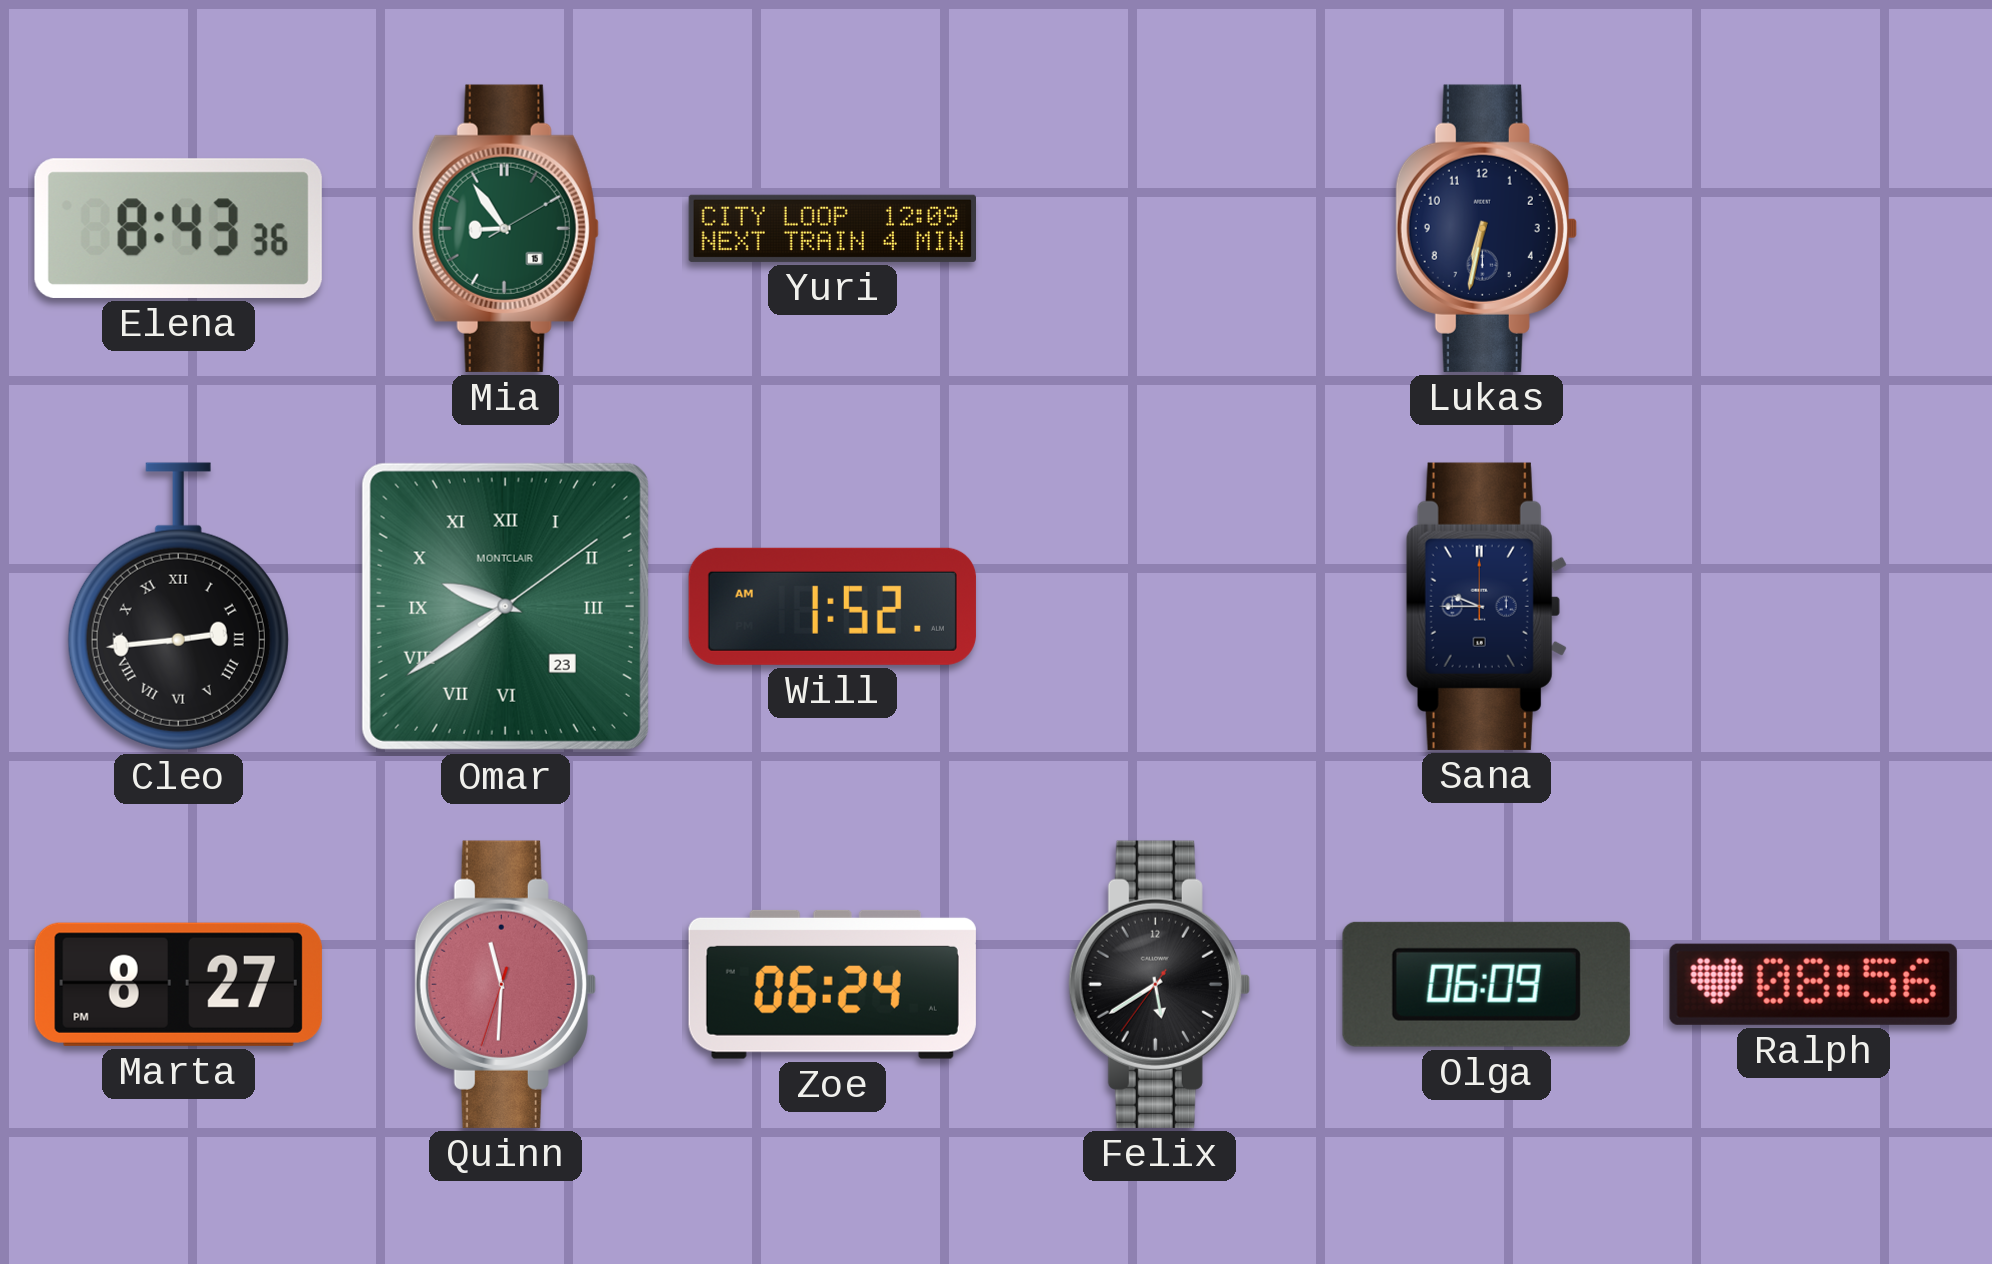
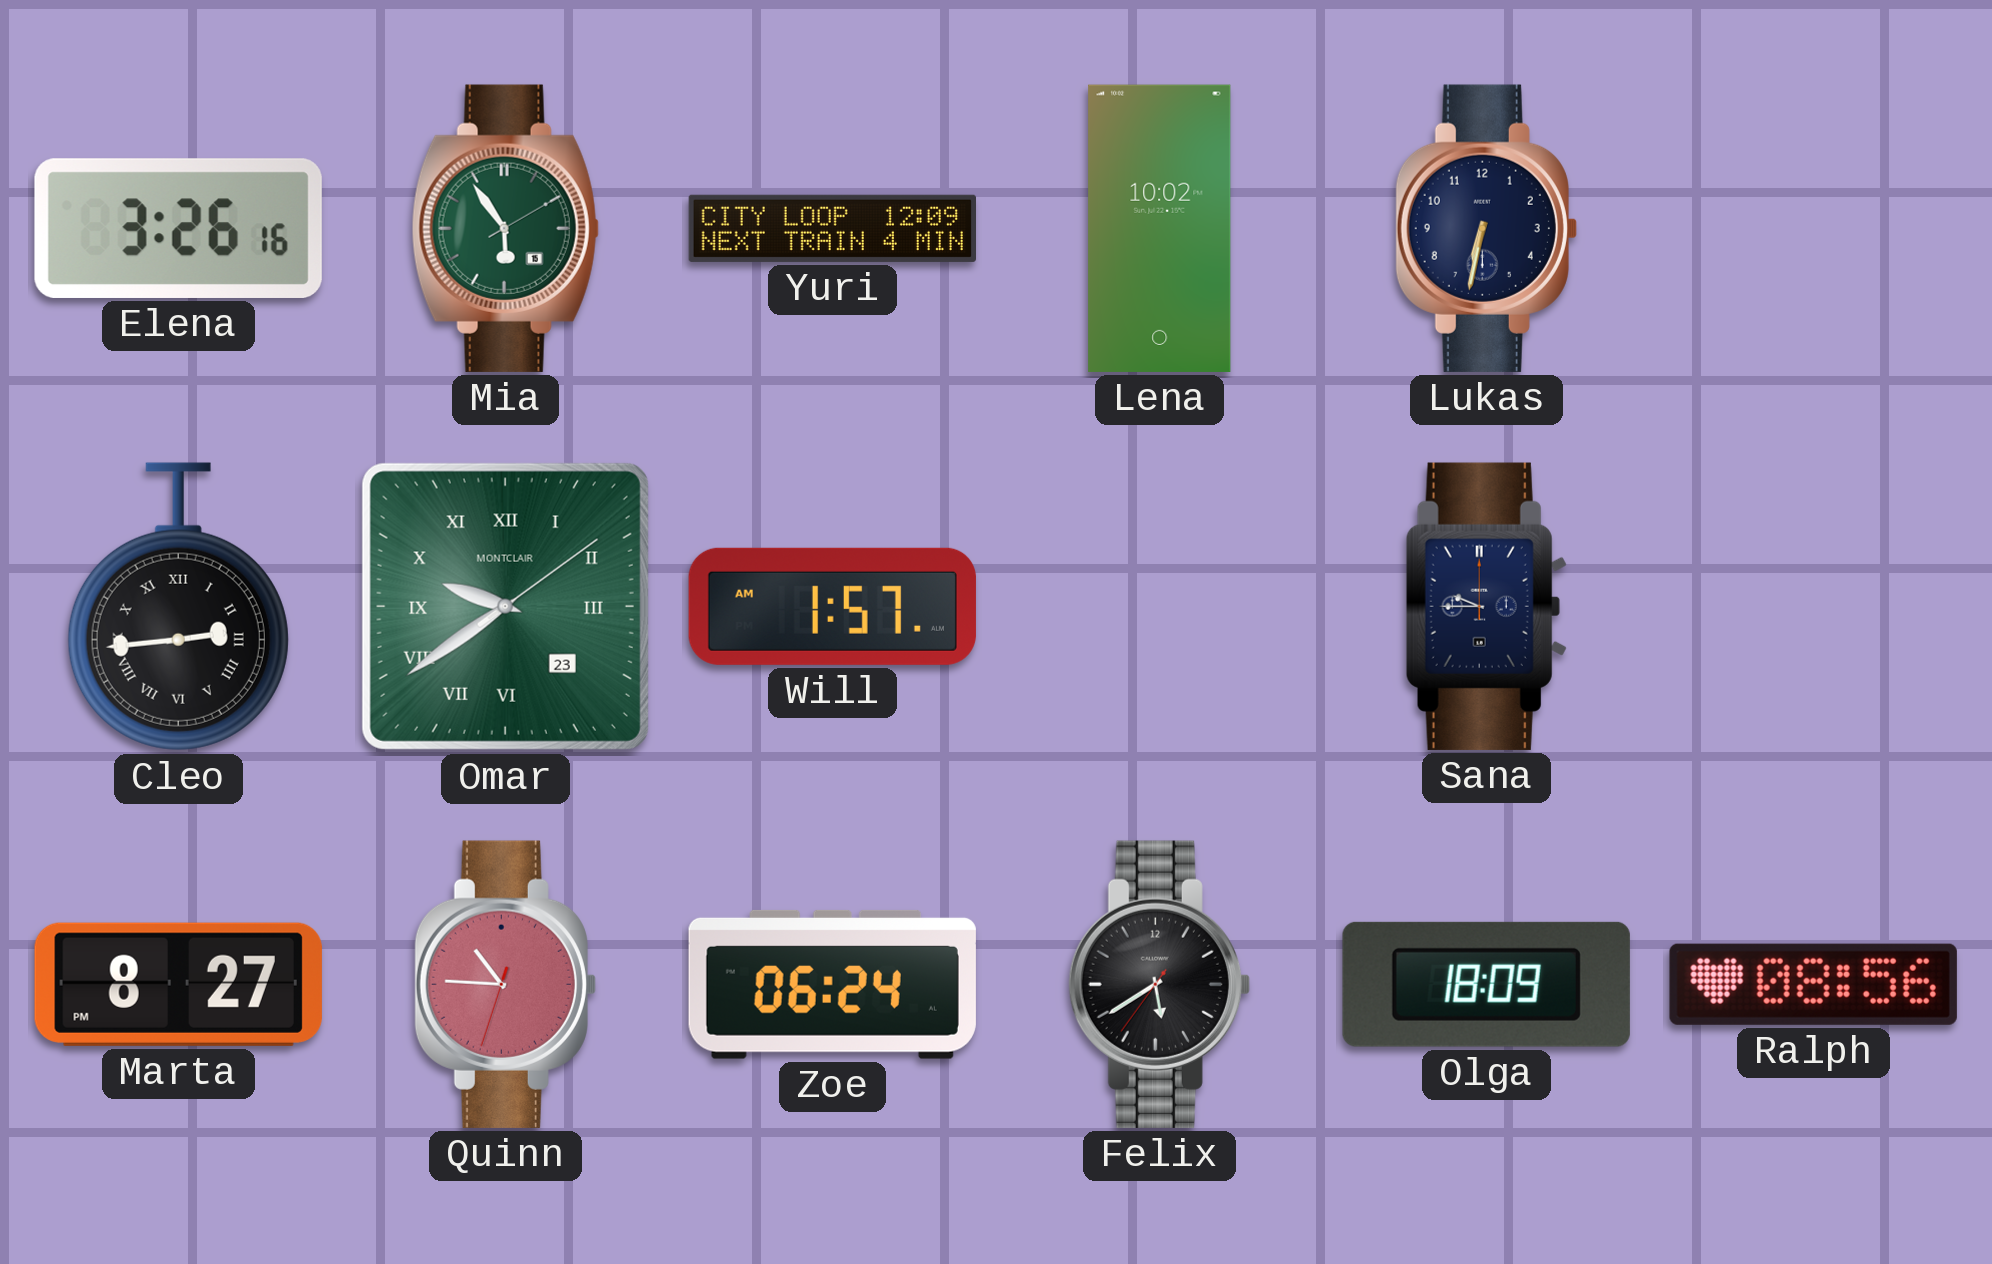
Elena: 8:43 -> 3:26 (178, 228)
Mia: 8:54 -> 5:54 (505, 228)
Lena: none -> 10:02 (1160, 228)
Will: 1:52 -> 1:57 (832, 606)
Quinn: 11:30 -> 10:45 (505, 984)
Olga: 06:09 -> 18:09 (1486, 984)
